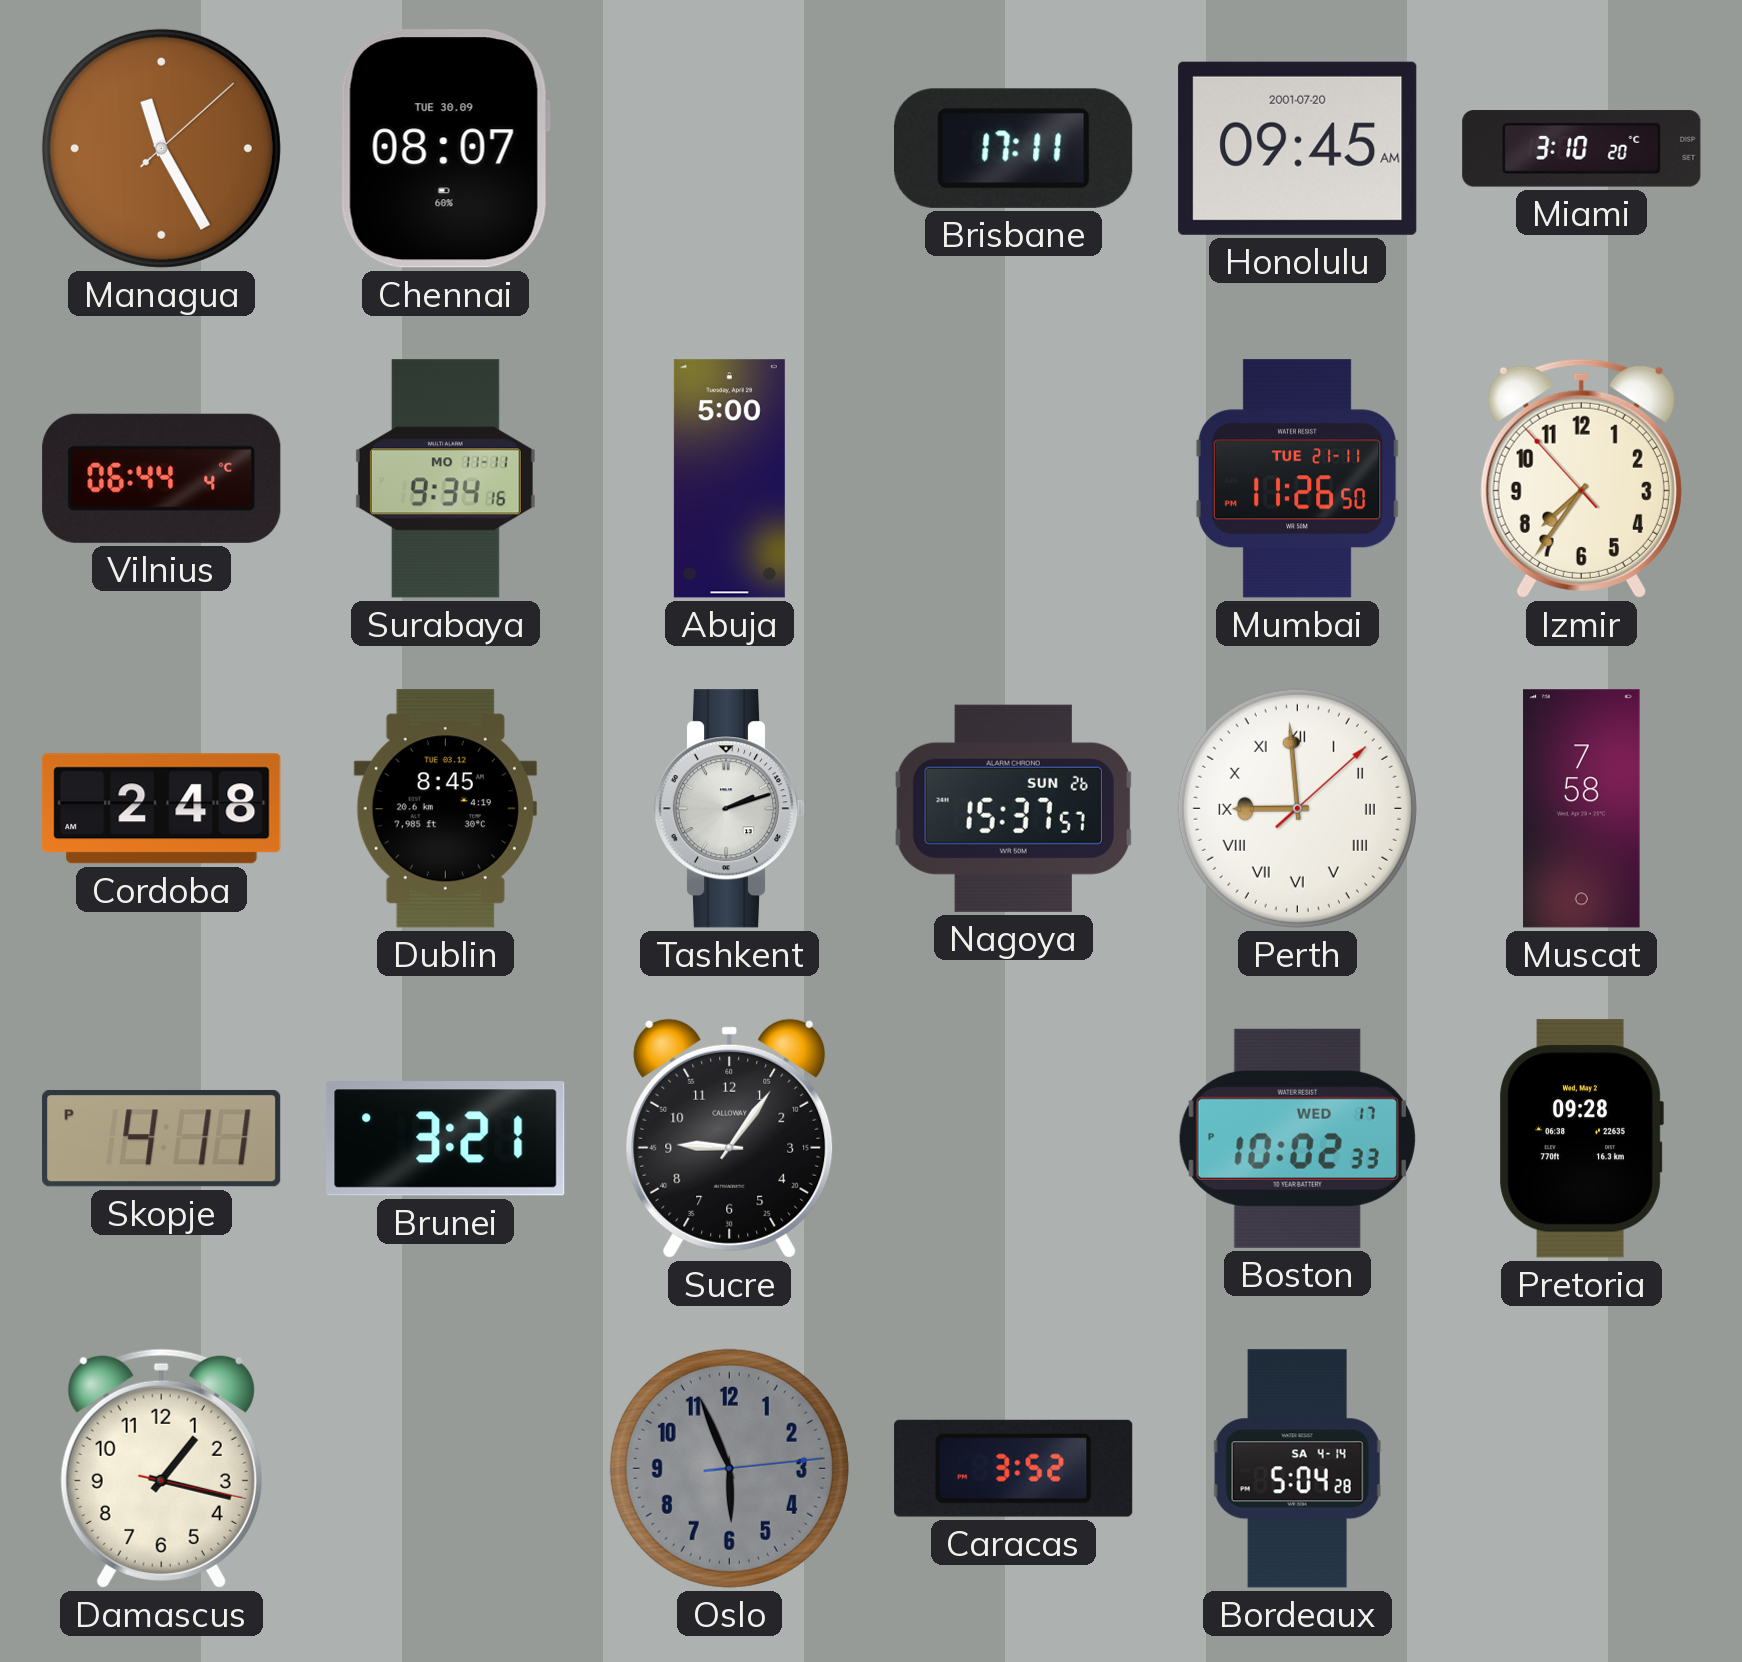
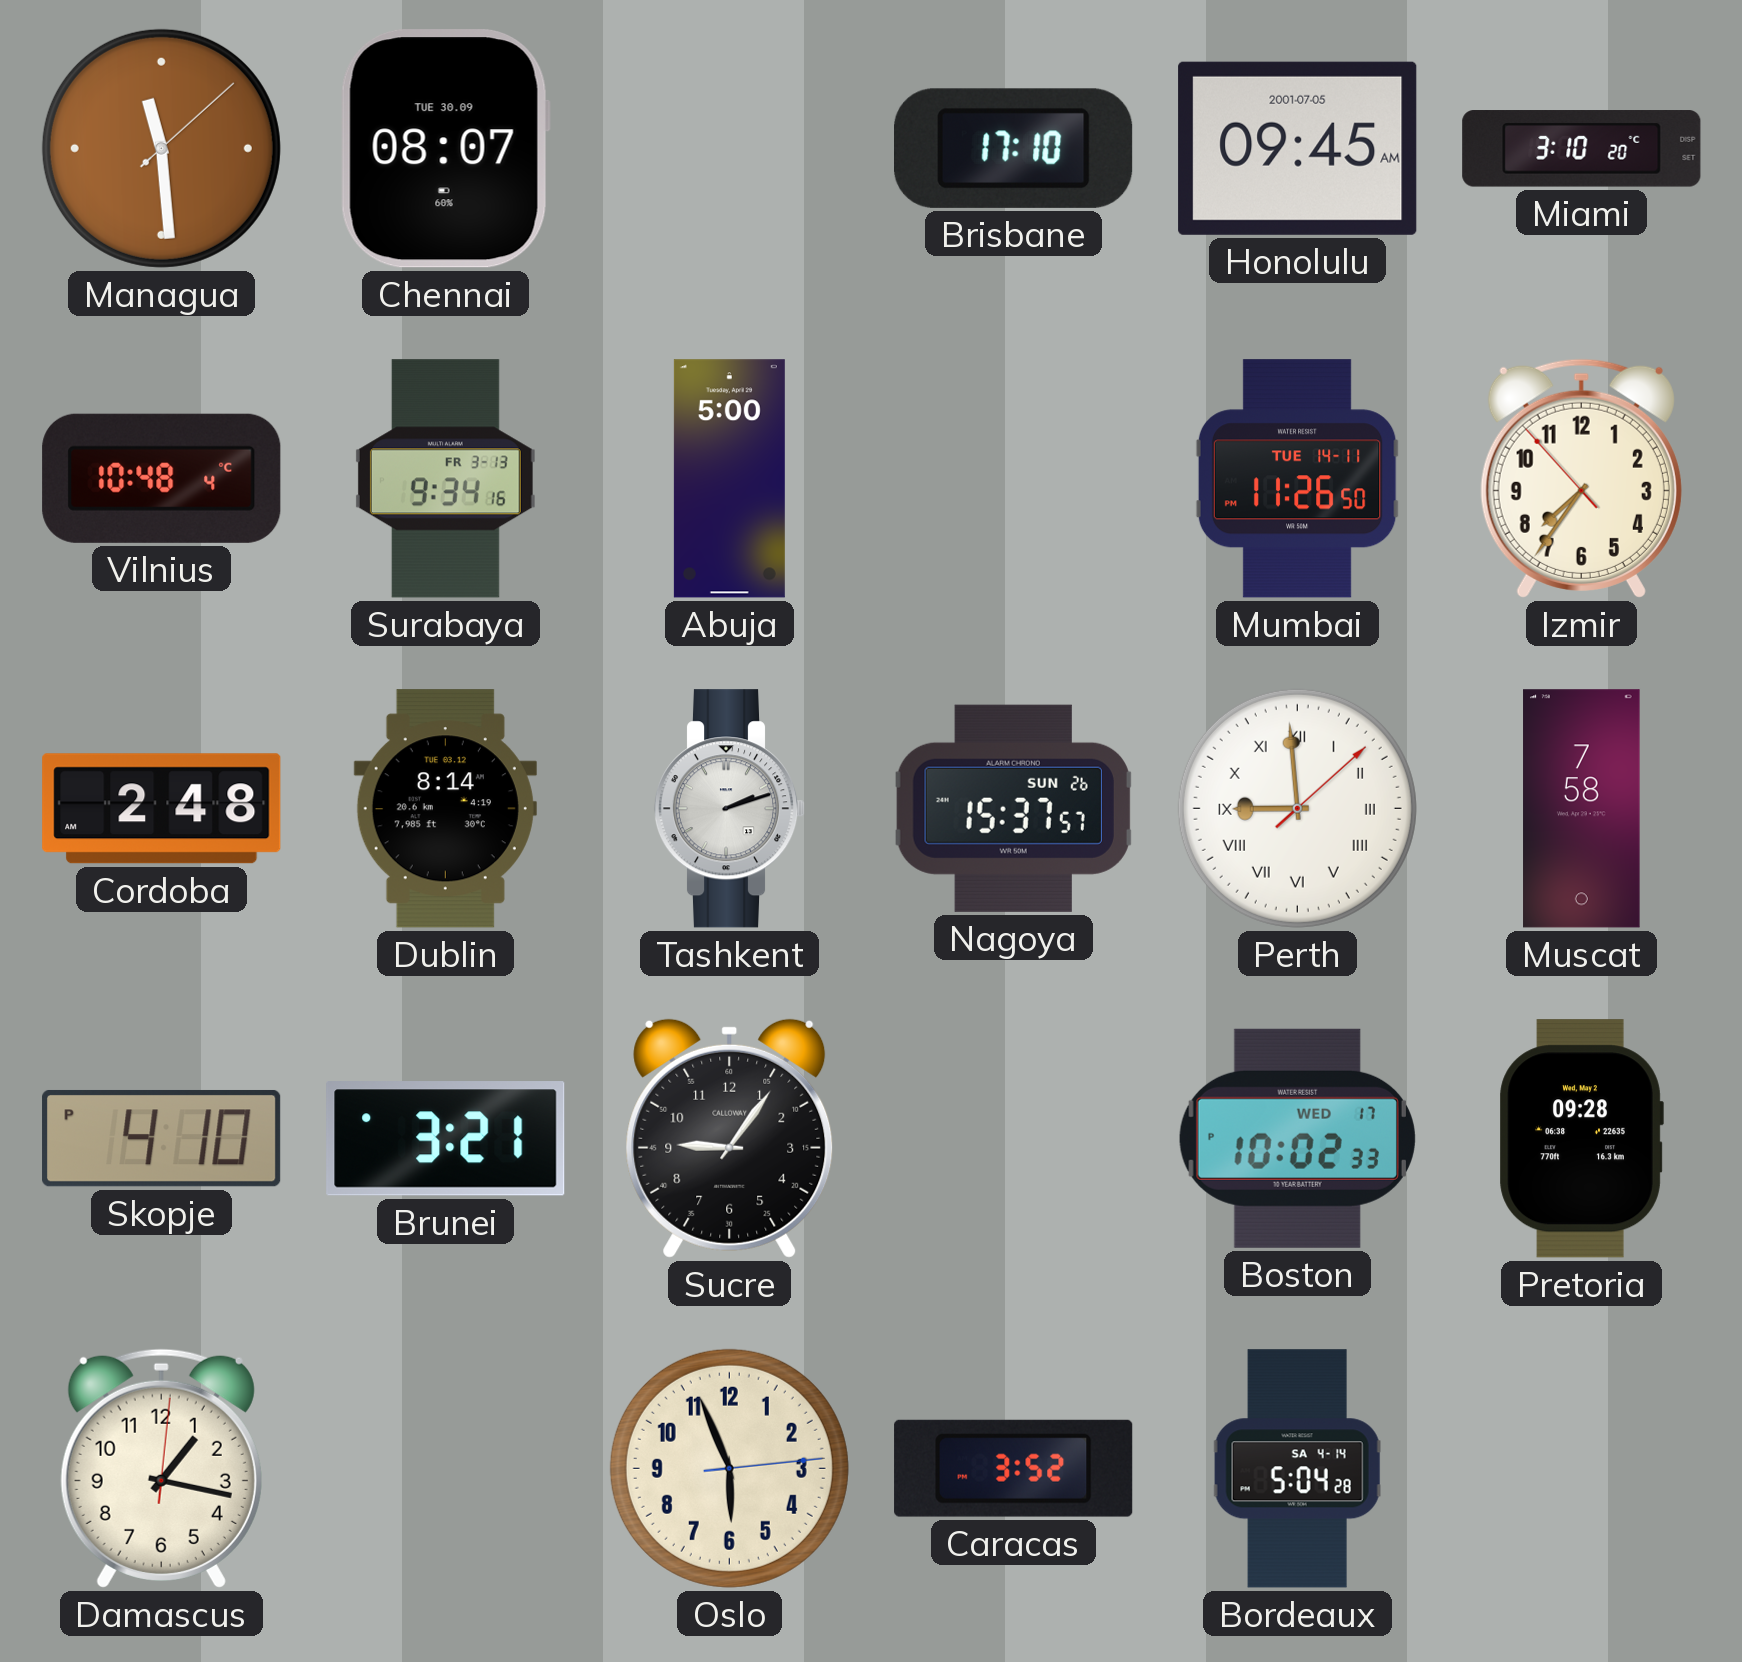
Managua: 11:25 -> 11:29 (161, 148)
Brisbane: 17:11 -> 17:10 (1014, 148)
Honolulu date: 2001-07-20 -> 2001-07-05 (1298, 148)
Vilnius: 06:44 -> 10:48 (162, 478)
Surabaya date: MO 11-11 -> FR 3-13 (445, 479)
Mumbai date: TUE 21-11 -> TUE 14-11 (1297, 479)
Dublin: 8:45 -> 8:14 (445, 809)
Skopje: 4:11 -> 4:10 (162, 1138)
Damascus: 1:17:17 -> 1:17:01 (161, 1468)
Oslo dial: grey -> cream (729, 1468)
